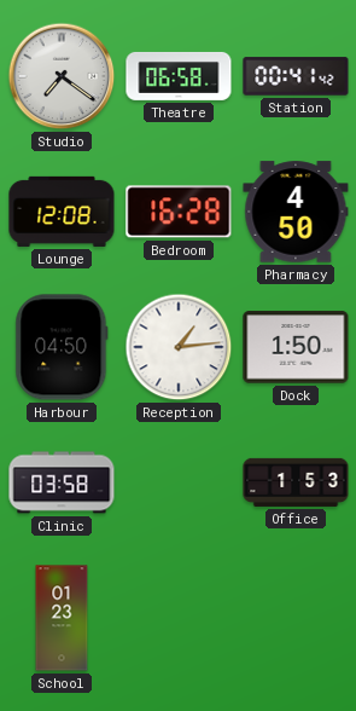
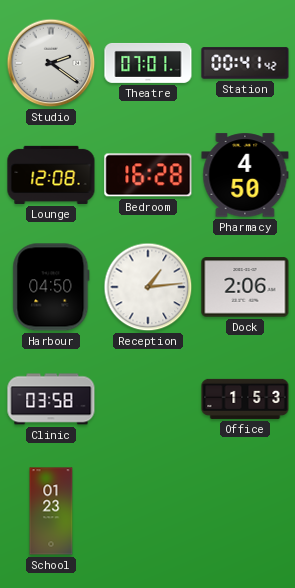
Studio: 7:21 -> 2:21 (51, 63)
Theatre: 06:58 -> 07:01 (148, 63)
Dock: 1:50 -> 2:06 (245, 287)
